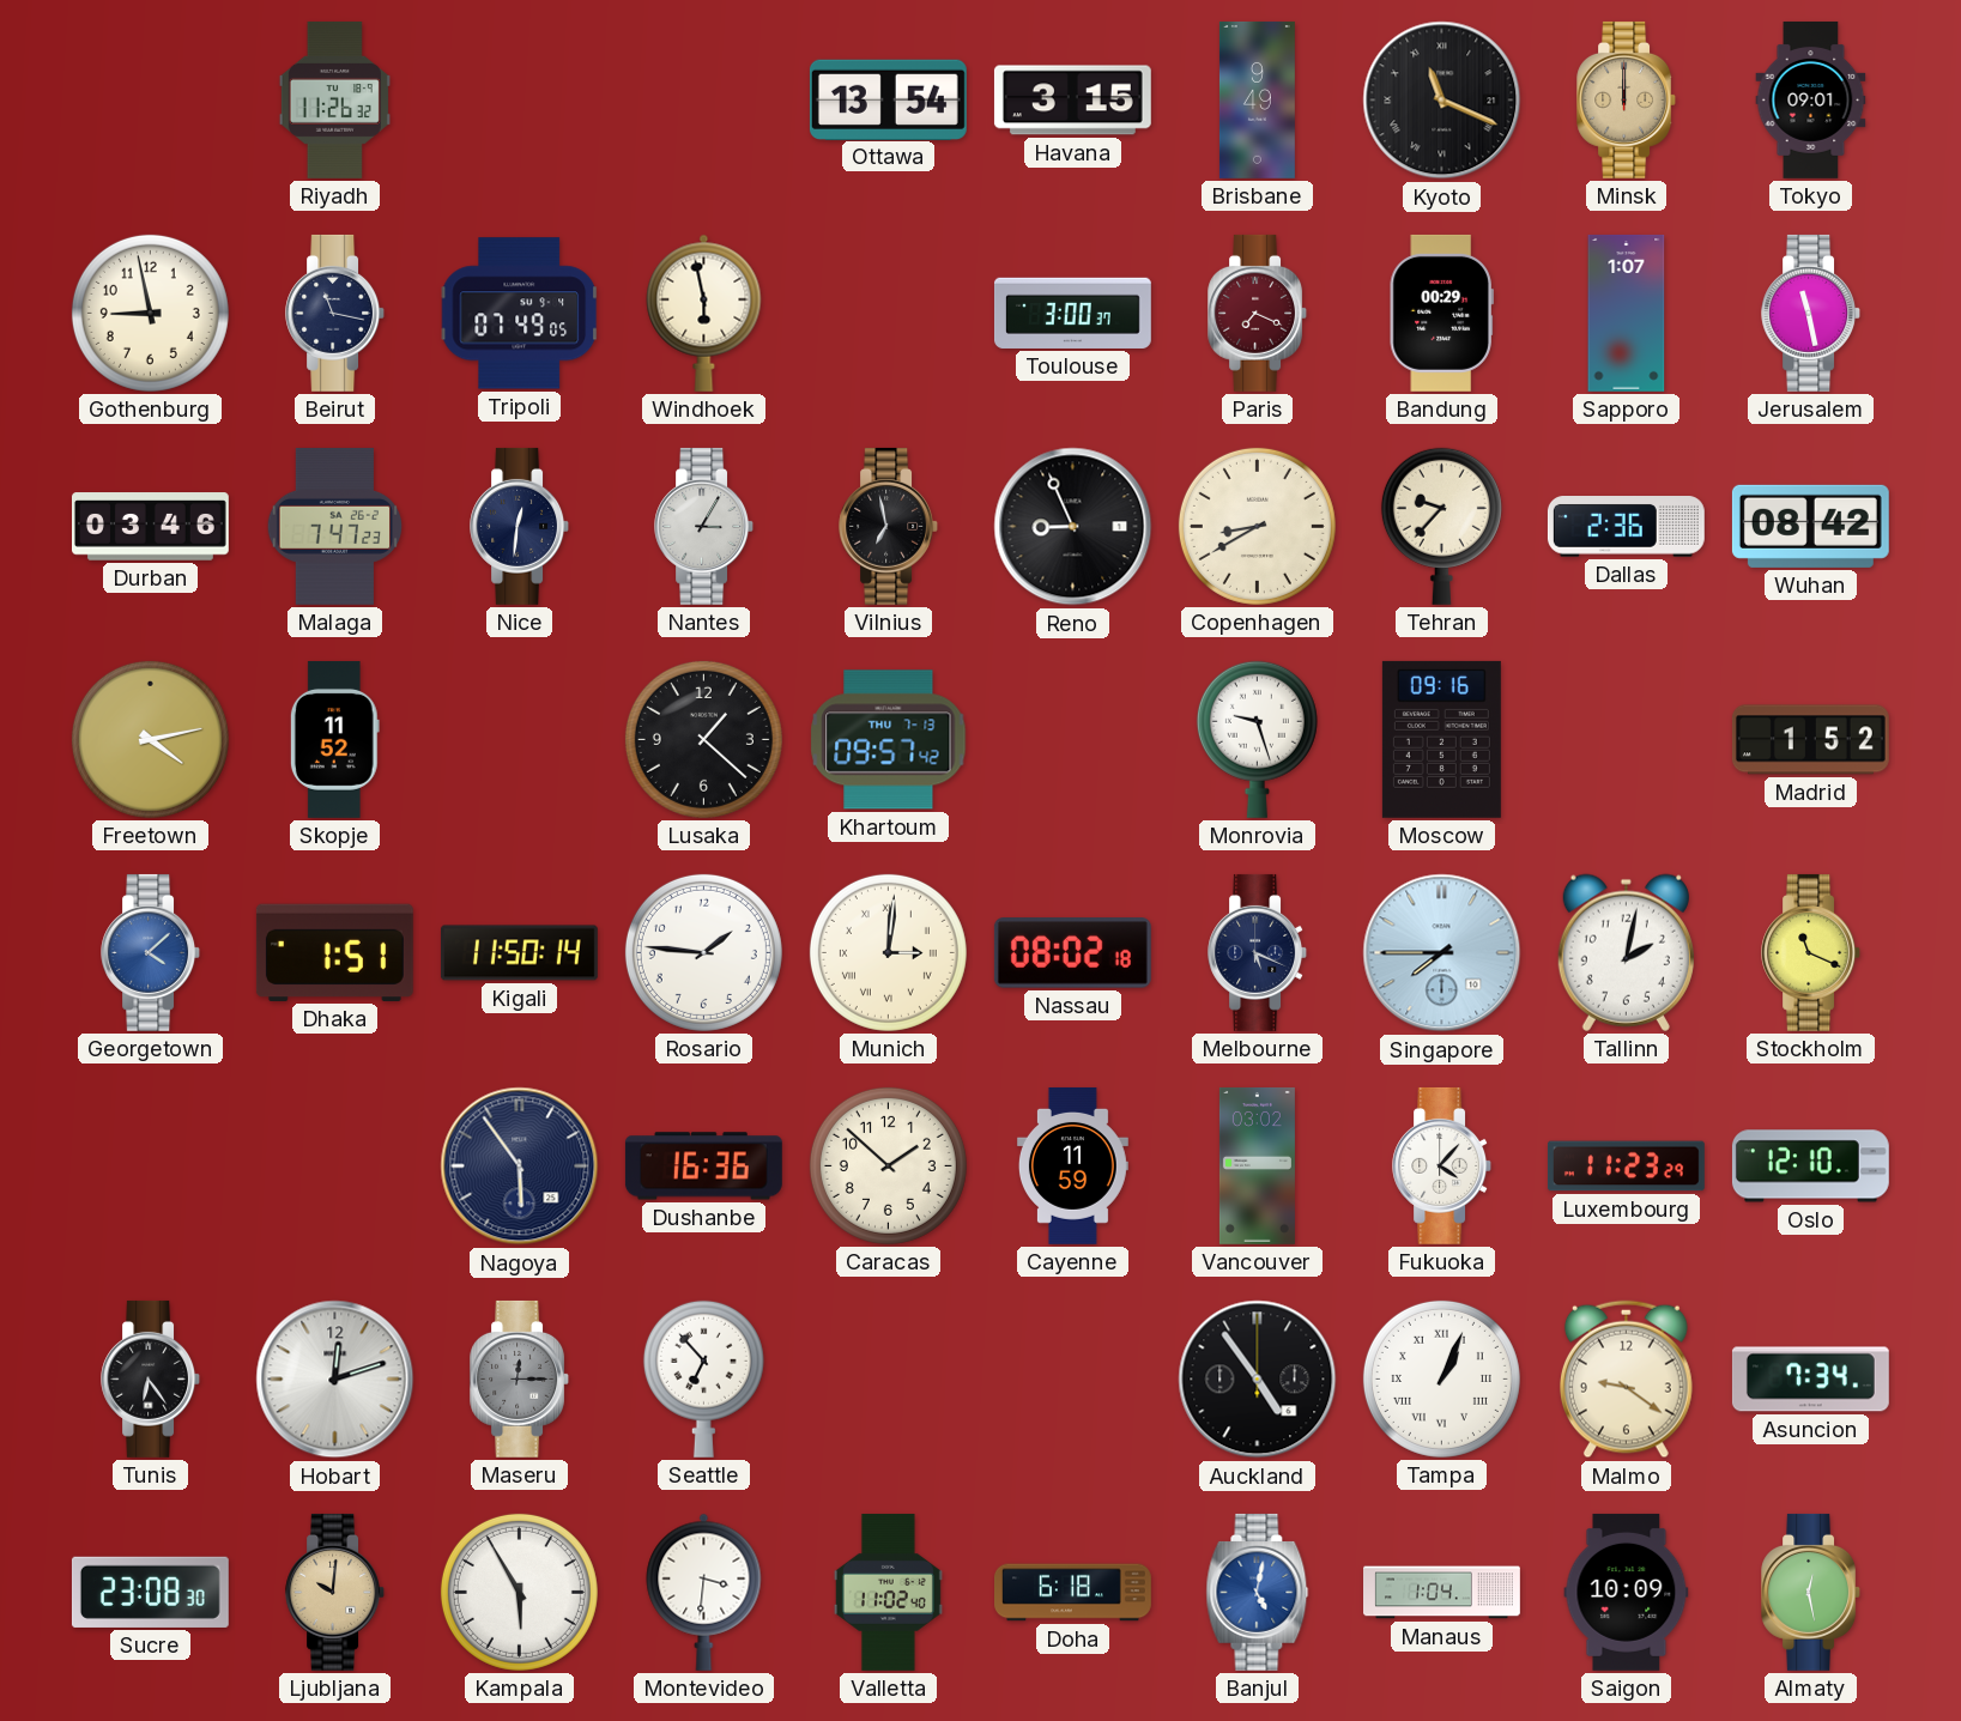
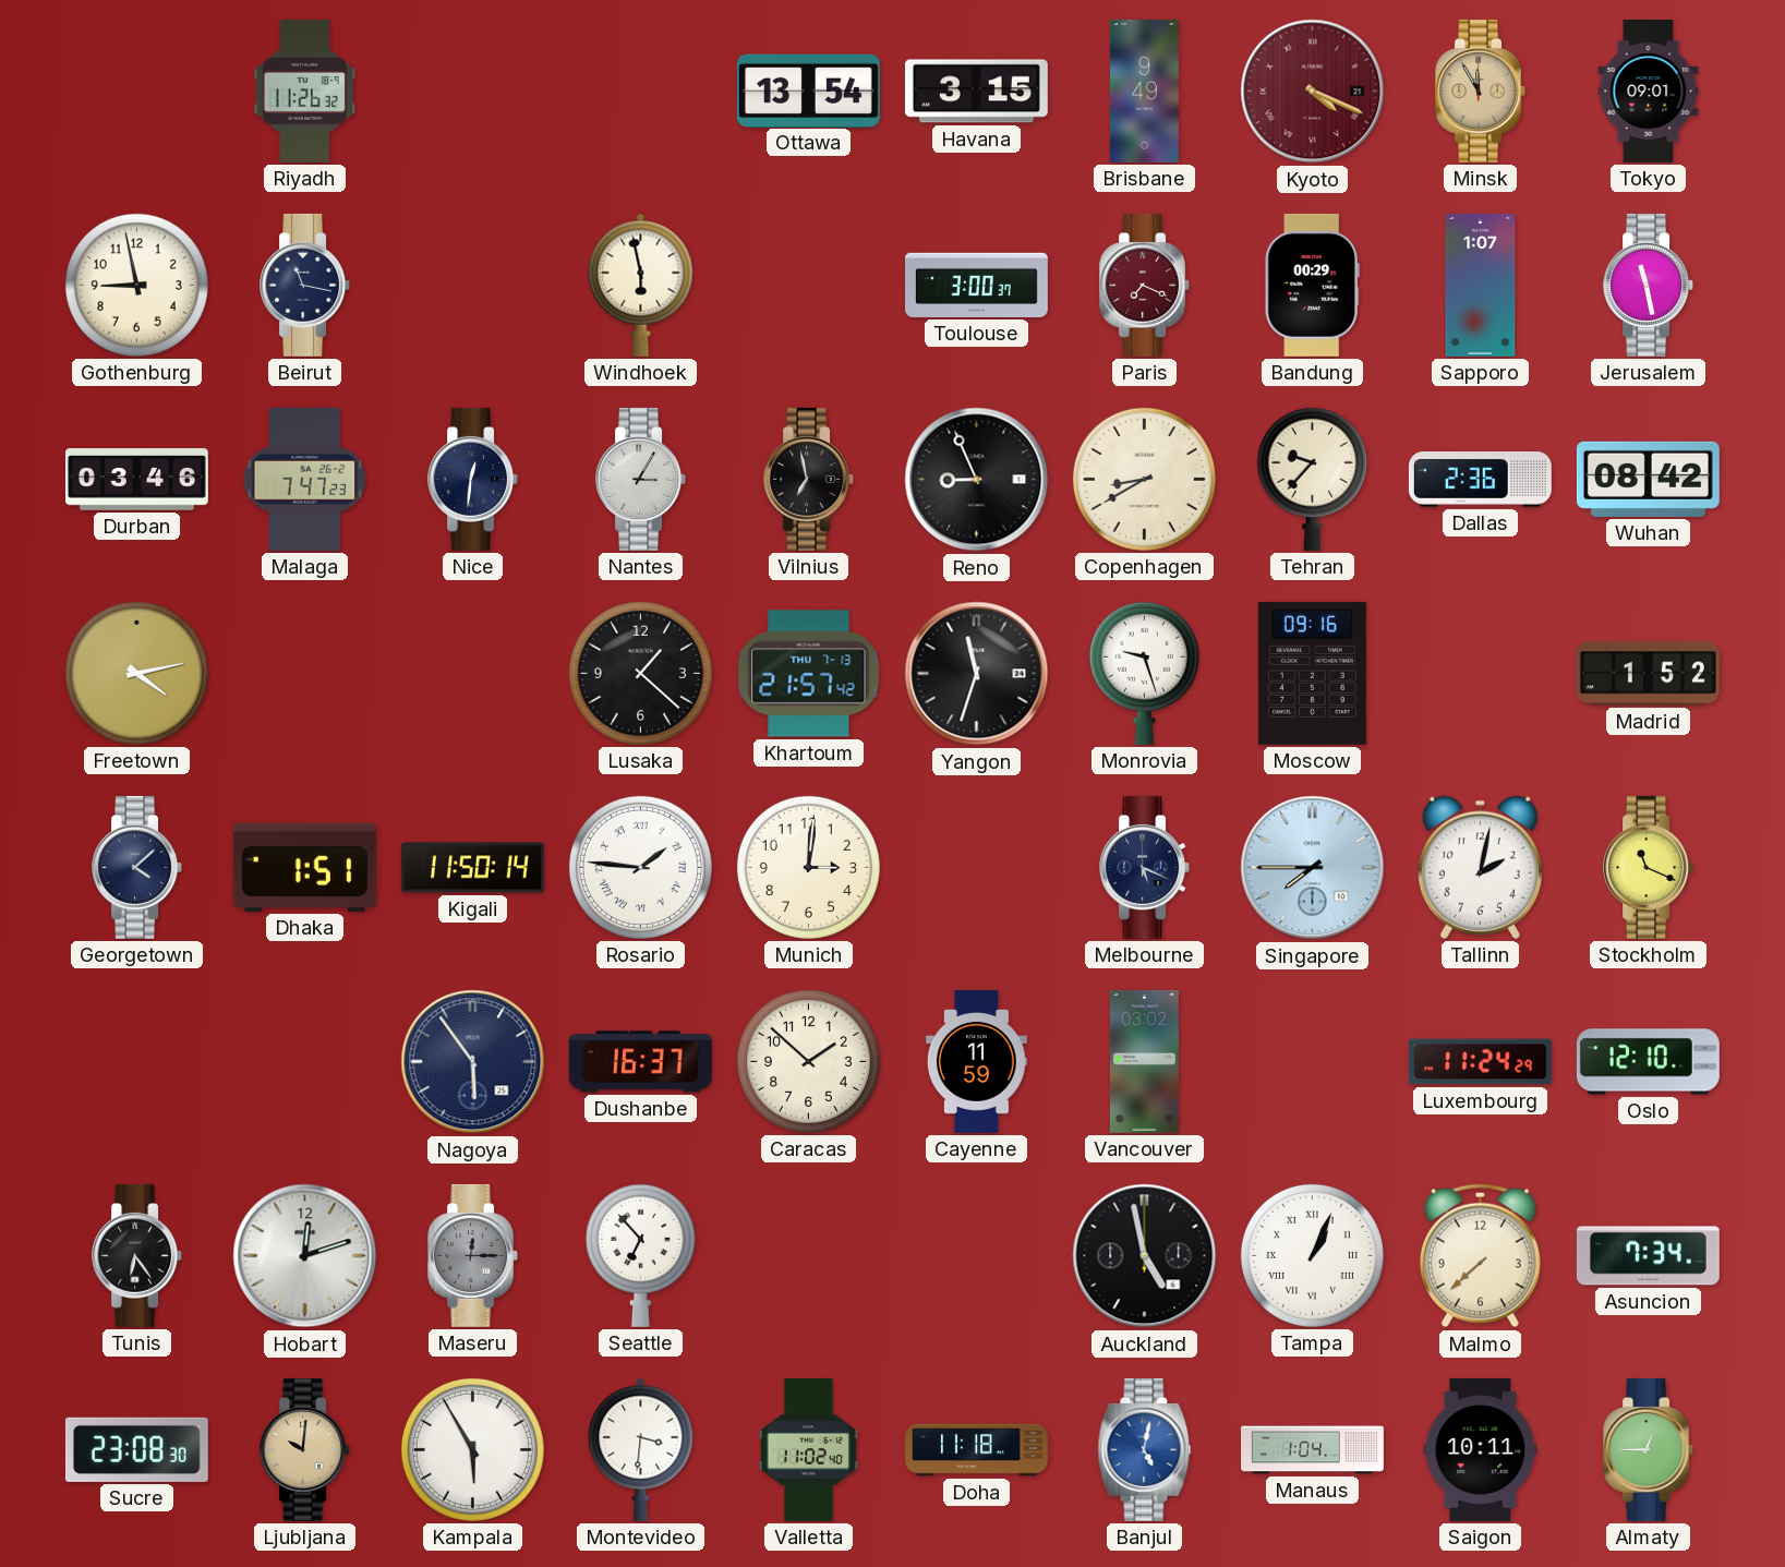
Kyoto: 11:19 -> 4:19 (1313, 92)
Kyoto dial: black -> burgundy (1313, 92)
Minsk: 12:00 -> 11:55 (1481, 91)
Tripoli: 07:49 -> none (520, 314)
Skopje: 11:52 -> none (334, 739)
Khartoum: 09:57 -> 21:57 (809, 674)
Yangon: none -> 11:33 (977, 674)
Georgetown dial: blue -> navy (137, 867)
Rosario numerals: Arabic -> Roman (640, 867)
Munich numerals: Roman -> Arabic (808, 867)
Nassau: 08:02 -> none (1072, 953)
Dushanbe: 16:36 -> 16:37 (640, 1062)
Fukuoka: 4:07 -> none (1442, 1165)
Luxembourg: 11:23 -> 11:24 (1480, 1062)
Auckland: 4:54 -> 4:58 (1145, 1256)
Malmo: 9:21 -> 7:38 (1480, 1256)
Doha: 6:18 -> 11:18 (977, 1450)
Saigon: 10:09 -> 10:11 (1481, 1449)
Almaty: 12:28 -> 12:45 (1649, 1449)
